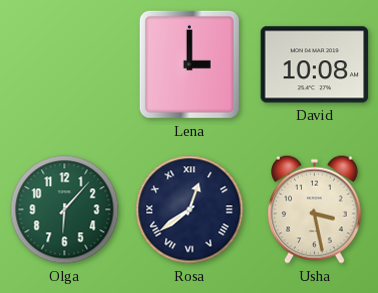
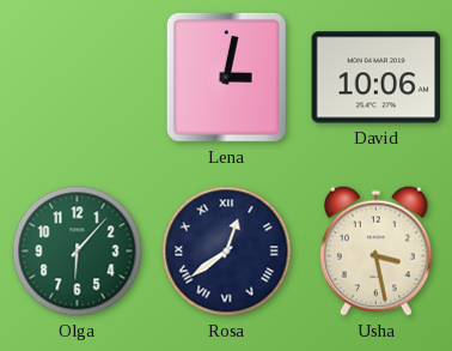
Lena: 3:00 -> 3:02 (226, 77)
David: 10:08 -> 10:06 (377, 78)
